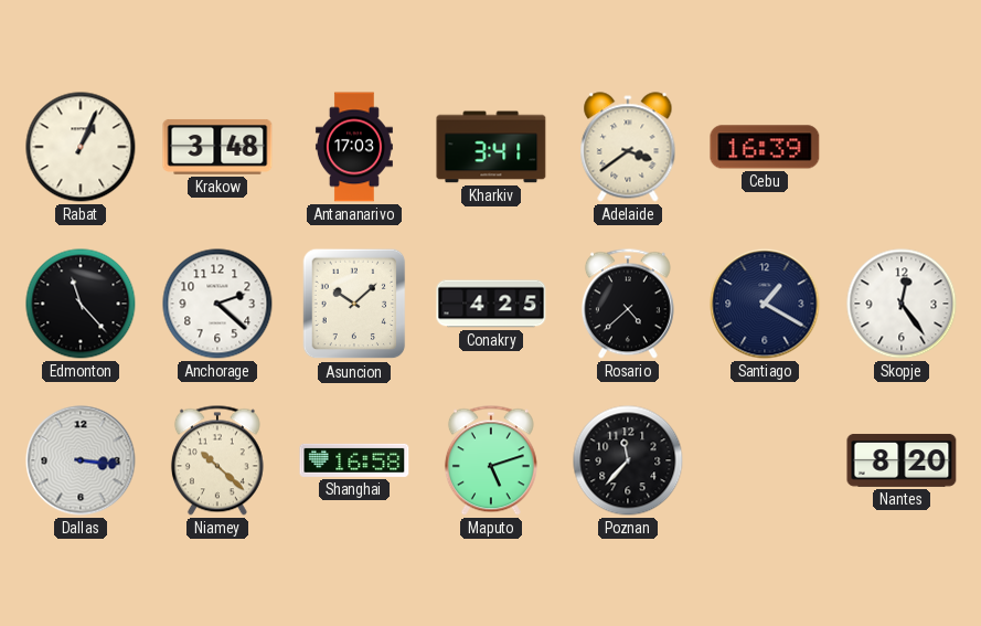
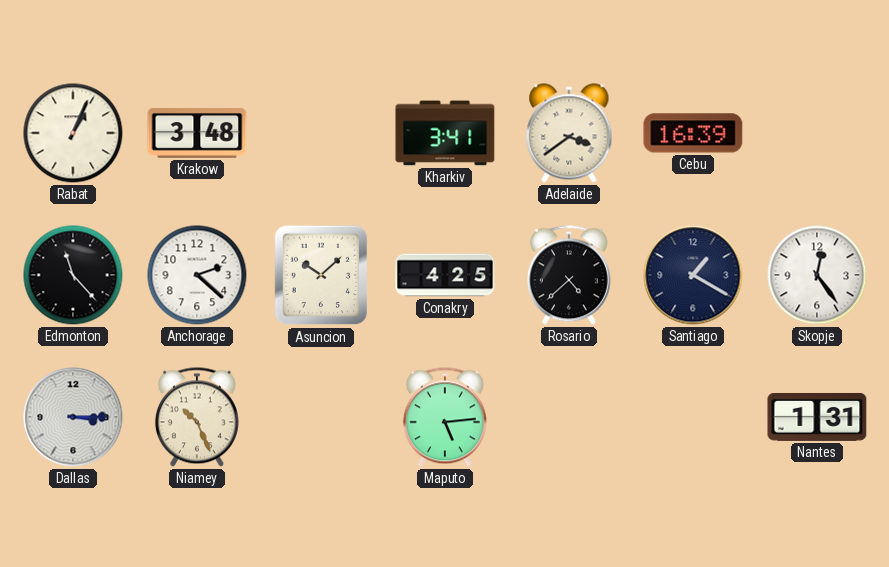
Antananarivo: 17:03 -> none (354, 147)
Dallas: 3:16 -> 3:15 (73, 417)
Niamey: 10:22 -> 10:26 (197, 417)
Shanghai: 16:58 -> none (354, 460)
Maputo: 5:12 -> 5:14 (445, 417)
Poznan: 11:37 -> none (628, 460)
Nantes: 8:20 -> 1:31 (817, 417)
